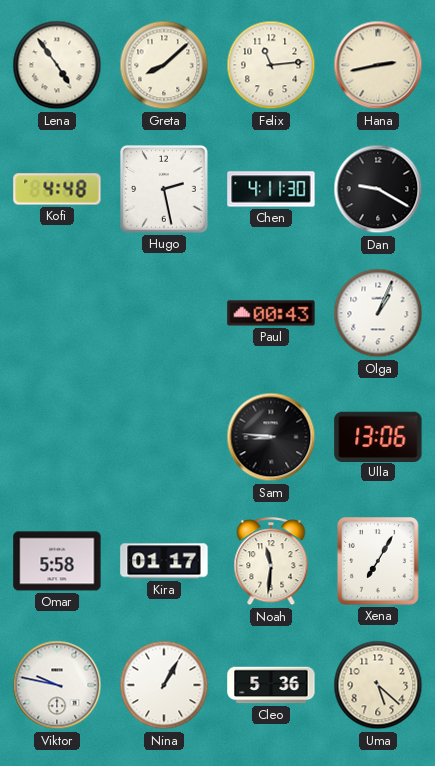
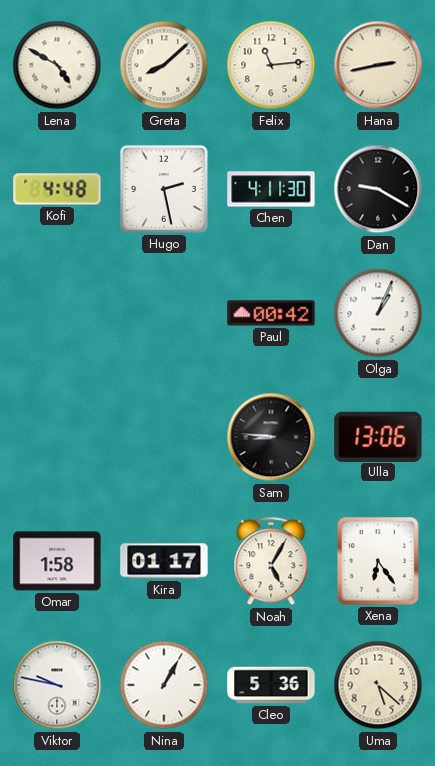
Lena: 4:54 -> 4:50 (57, 65)
Paul: 00:43 -> 00:42 (271, 313)
Omar: 5:58 -> 1:58 (57, 561)
Noah: 11:31 -> 5:05 (271, 562)
Xena: 7:05 -> 6:24 (378, 561)
